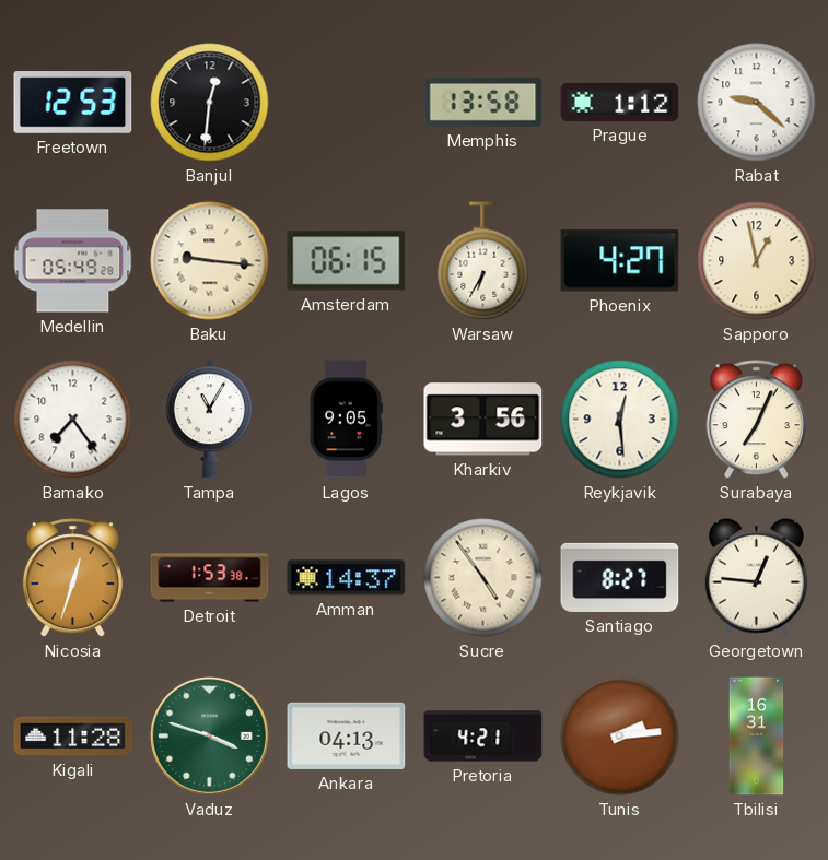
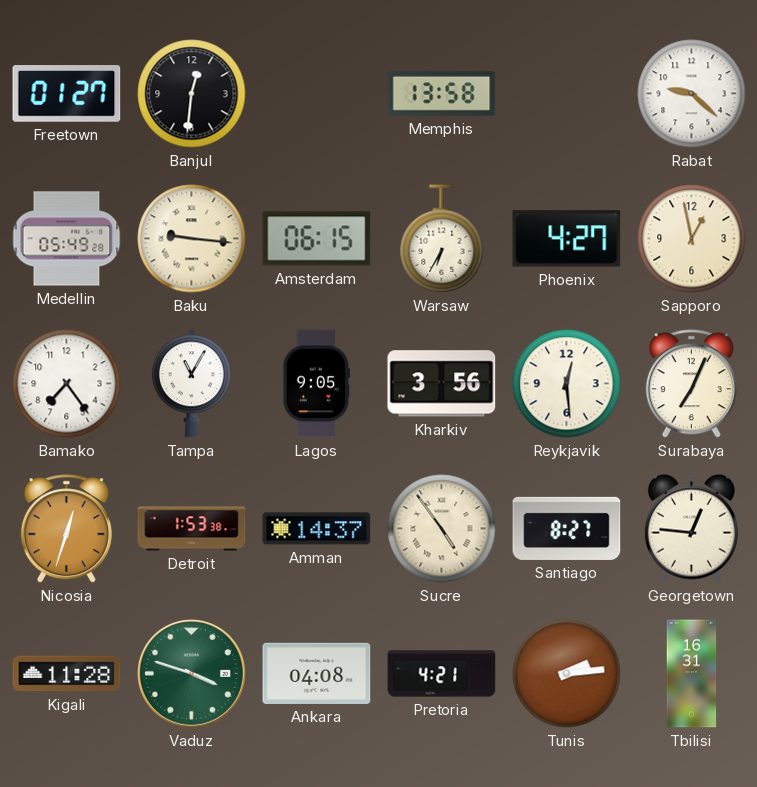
Freetown: 12:53 -> 01:27 (67, 94)
Prague: 1:12 -> none (620, 102)
Ankara: 04:13 -> 04:08 (317, 673)
